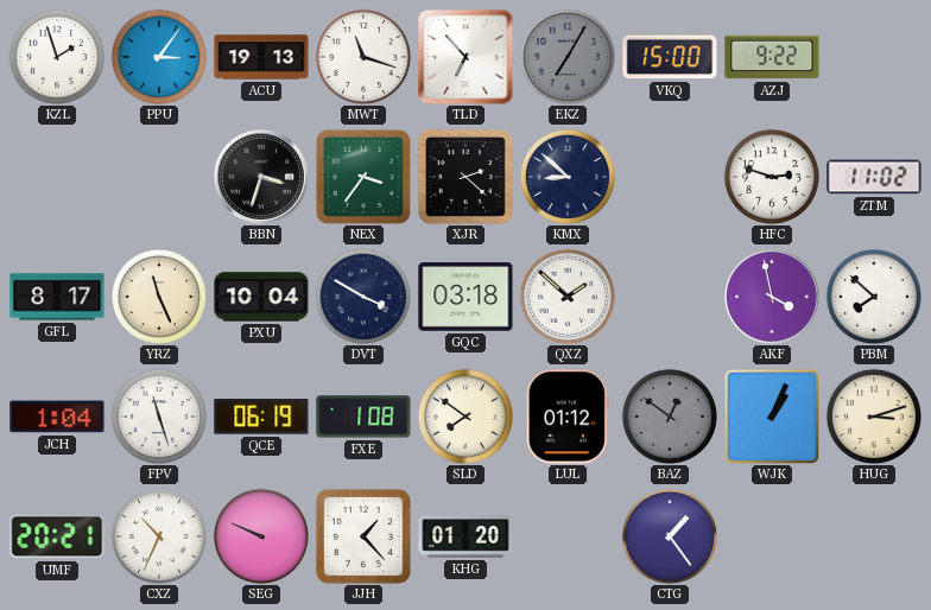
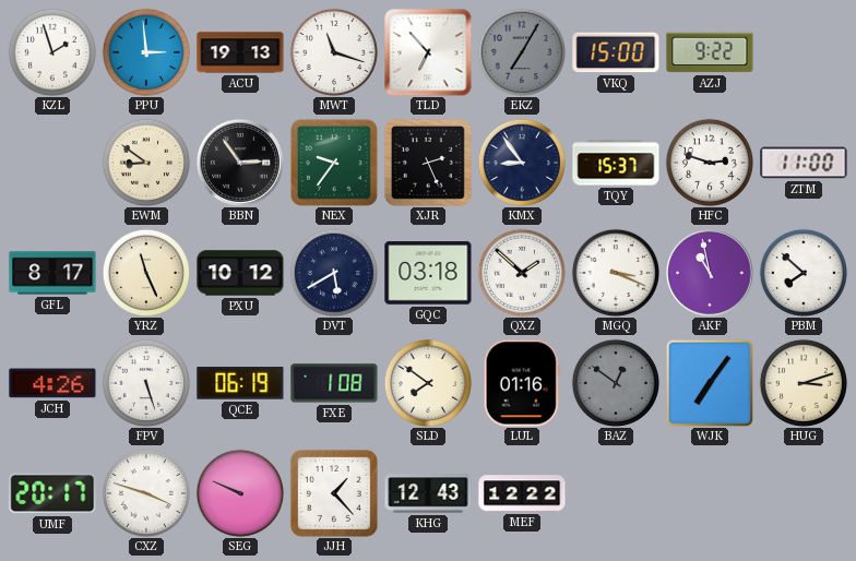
PPU: 3:06 -> 2:59 (146, 52)
EWM: none -> 8:51 (146, 163)
BBN: 3:33 -> 2:54 (240, 163)
NEX: 3:36 -> 9:36 (334, 163)
XJR: 2:22 -> 2:26 (428, 163)
KMX: 8:52 -> 8:54 (522, 163)
TQY: none -> 15:37 (616, 163)
ZTM: 11:02 -> 11:00 (804, 163)
PXU: 10:04 -> 10:12 (240, 273)
DVT: 3:50 -> 5:40 (334, 273)
MGQ: none -> 3:19 (616, 273)
AKF: 3:58 -> 10:58 (710, 273)
JCH: 1:04 -> 4:26 (52, 383)
FPV: 11:27 -> 5:27 (146, 383)
LUL: 01:12 -> 01:16 (522, 383)
WJK: 1:04 -> 7:06 (710, 383)
UMF: 20:21 -> 20:17 (52, 493)
CXZ: 10:34 -> 3:48 (146, 493)
KHG: 01:20 -> 12:43 (428, 493)
MEF: none -> 12:22 (522, 493)
CTG: 1:24 -> none (670, 536)
